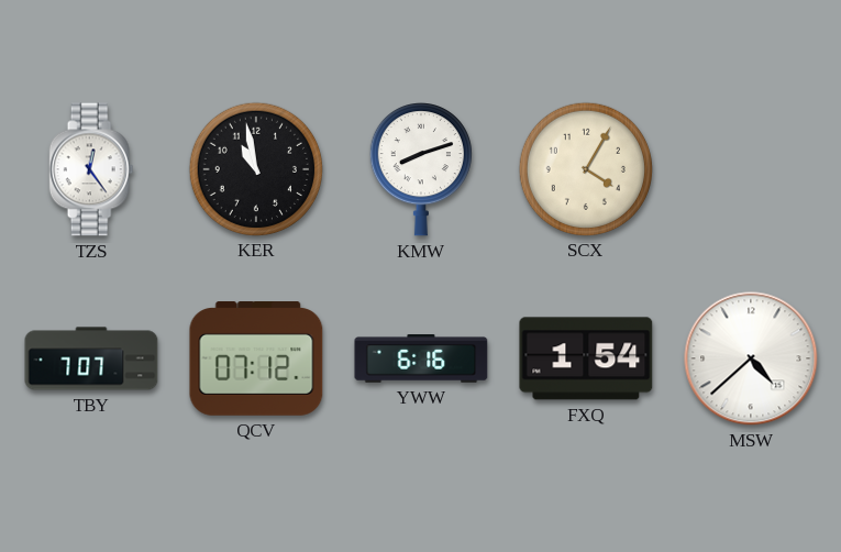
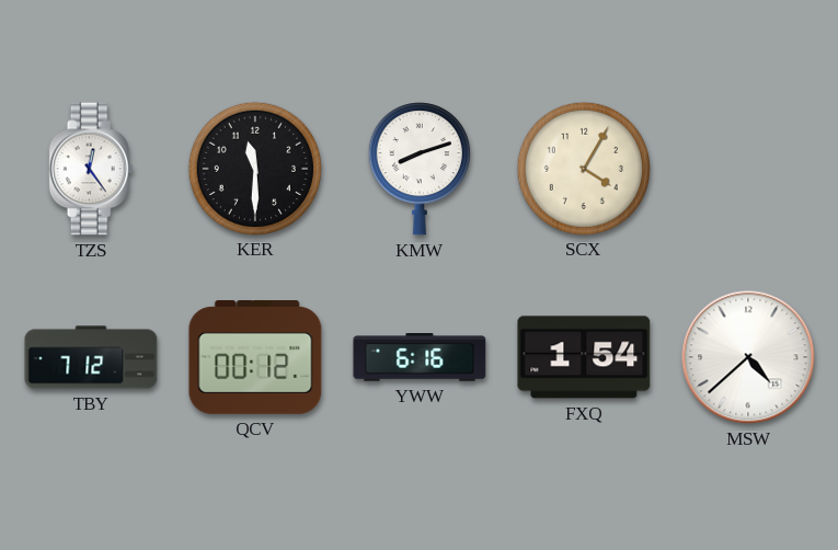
KER: 10:58 -> 11:30 (254, 168)
TBY: 7:07 -> 7:12 (91, 357)
QCV: 07:12 -> 00:12 (255, 358)
